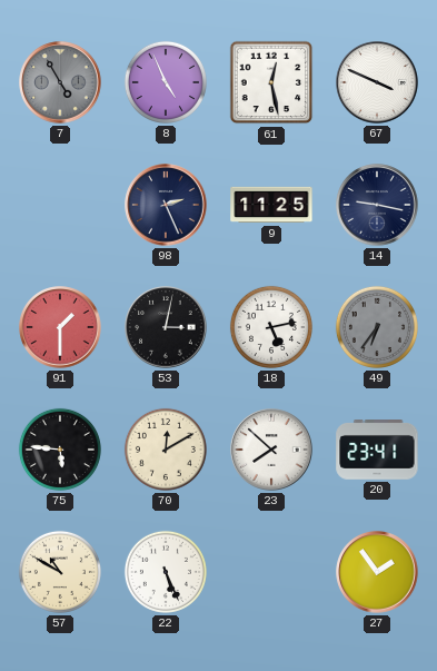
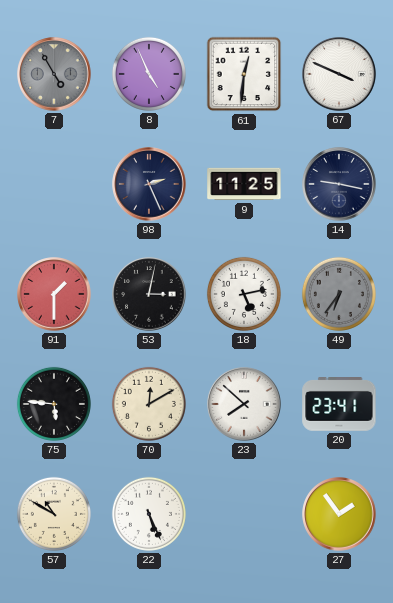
61: 12:28 -> 12:31 (244, 74)
